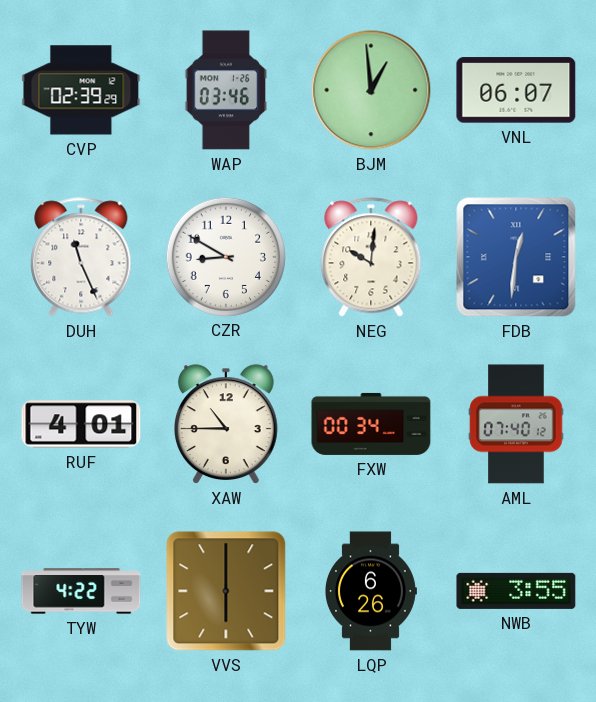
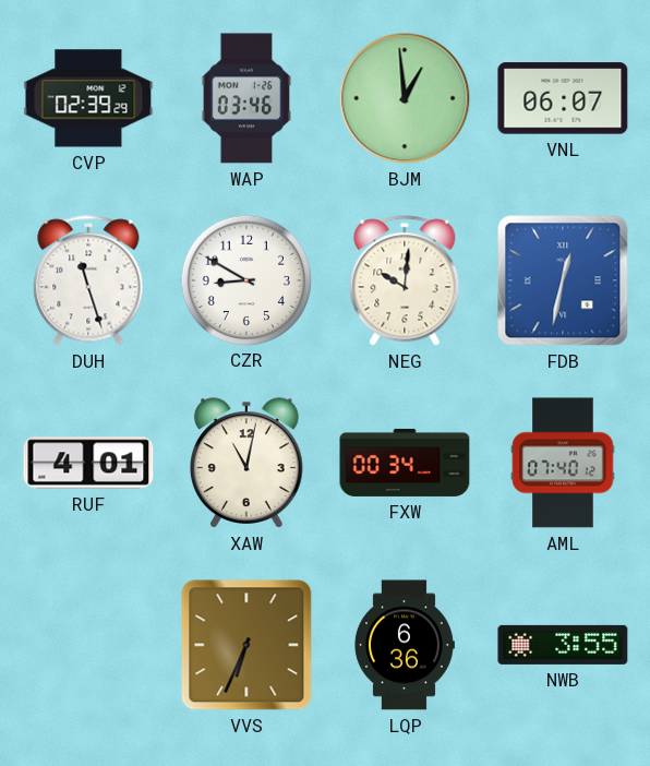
DUH: 11:26 -> 11:27 (88, 280)
FDB: 12:31 -> 12:32 (563, 280)
XAW: 10:45 -> 11:02 (246, 463)
TYW: 4:22 -> none (81, 591)
VVS: 6:00 -> 6:34 (246, 645)
LQP: 6:26 -> 6:36 (404, 645)
